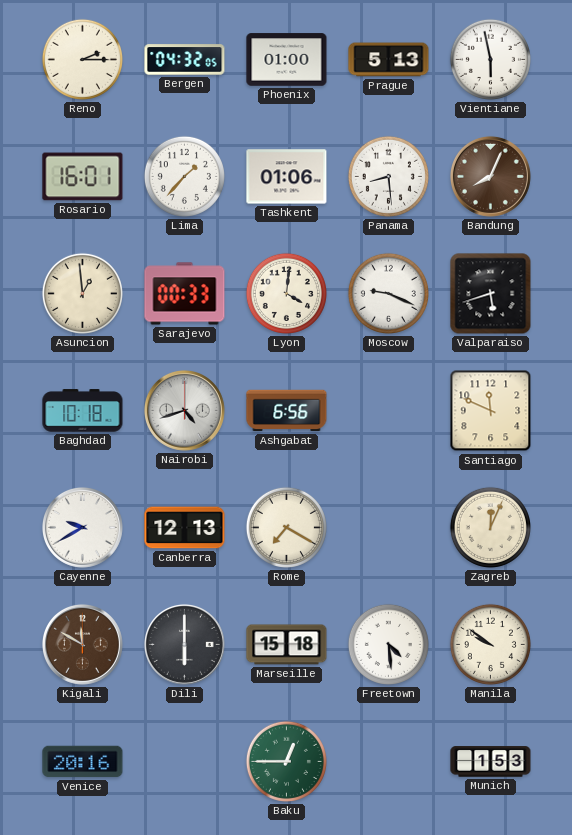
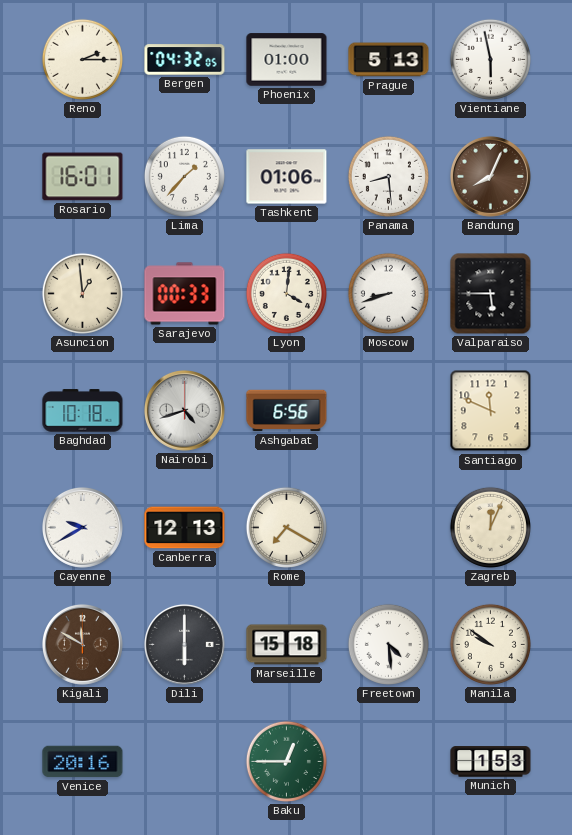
Moscow: 9:19 -> 8:42 (388, 293)
Valparaiso: 5:42 -> 5:45 (491, 294)
